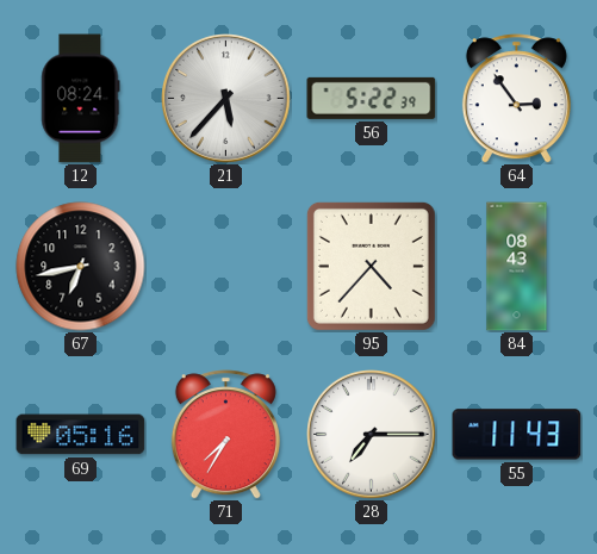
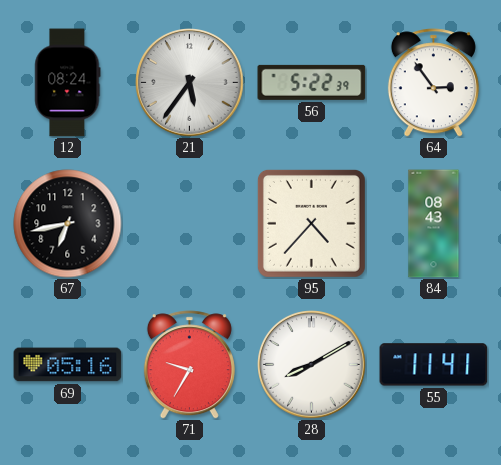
21: 5:37 -> 5:36 (190, 83)
71: 7:35 -> 9:35 (189, 365)
28: 7:15 -> 8:10 (312, 365)
55: 11:43 -> 11:41 (434, 365)
